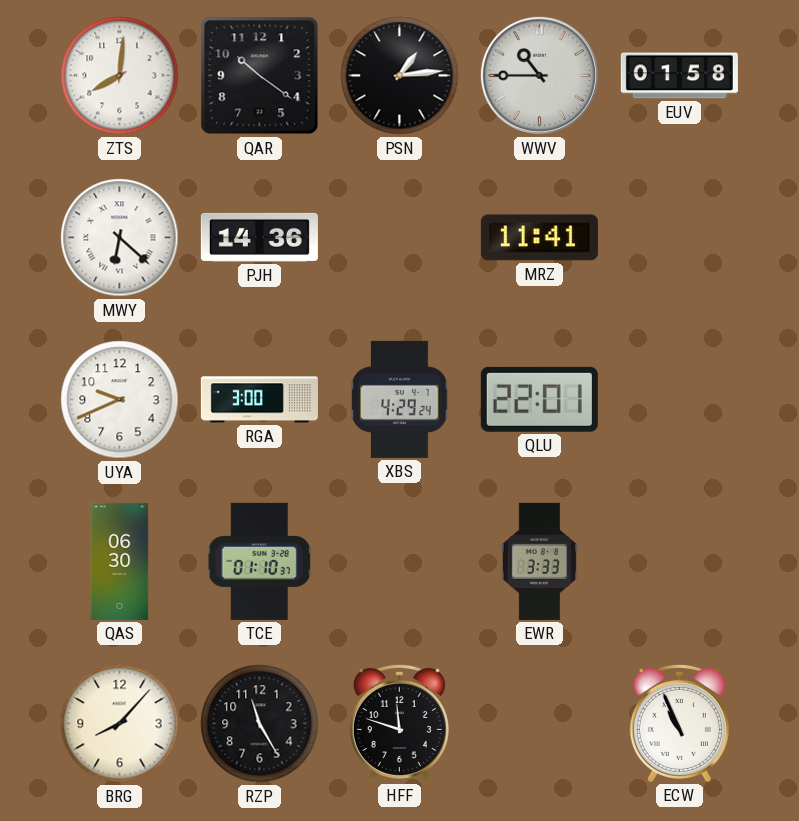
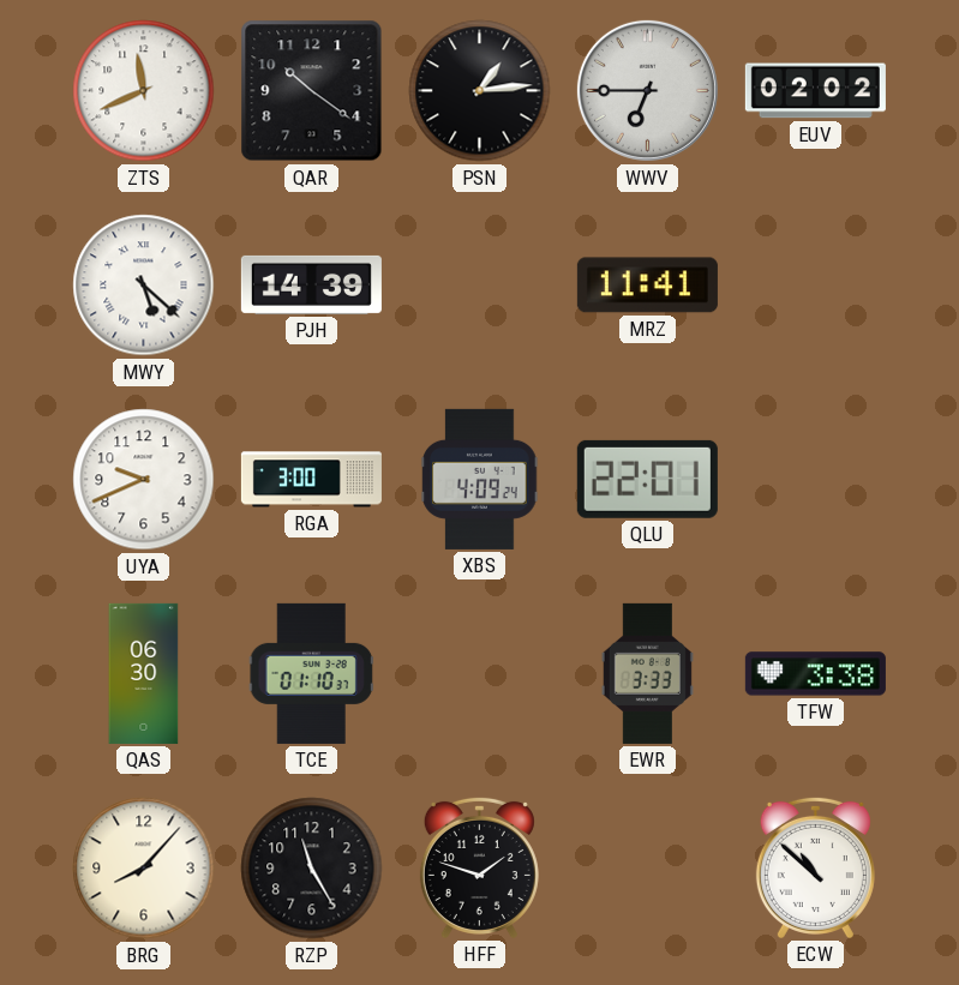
ZTS: 8:01 -> 11:41 (144, 91)
WWV: 10:45 -> 6:45 (647, 90)
EUV: 01:58 -> 02:02 (815, 91)
MWY: 6:22 -> 5:22 (144, 286)
PJH: 14:36 -> 14:39 (311, 284)
XBS: 4:29 -> 4:09 (480, 479)
TFW: none -> 3:38 (815, 674)
HFF: 11:48 -> 1:48 (479, 867)
ECW: 10:56 -> 10:52 (815, 867)
